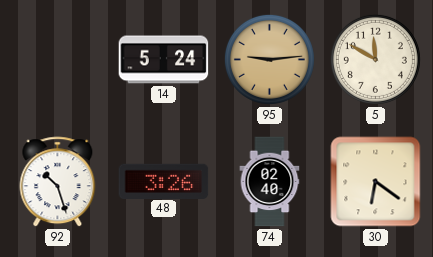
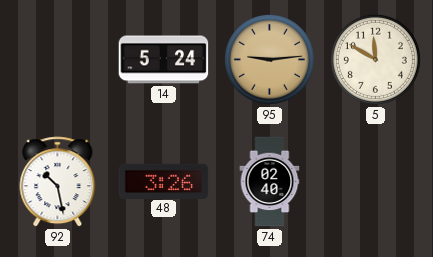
92: 10:27 -> 10:28 (58, 182)
30: 6:21 -> none (376, 182)
